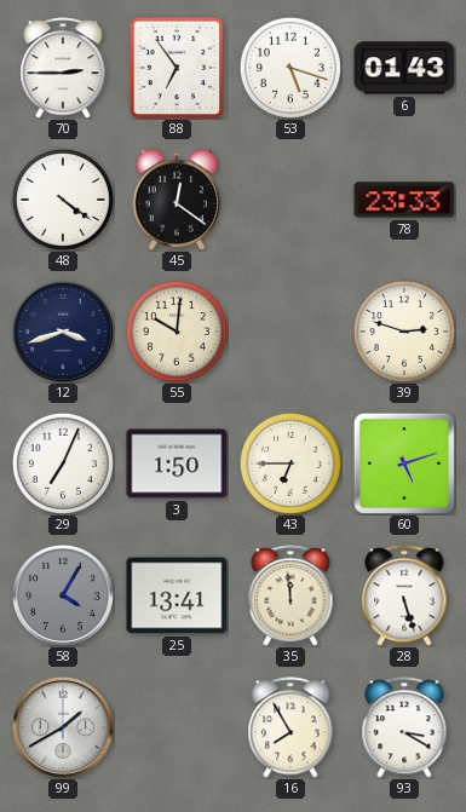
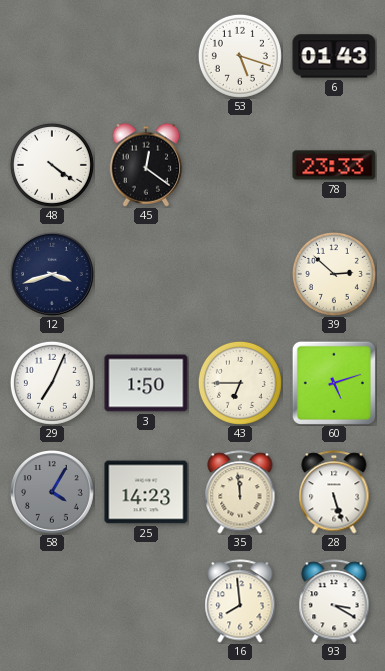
70: 2:45 -> none (63, 68)
88: 6:54 -> none (177, 68)
55: 10:01 -> none (177, 332)
39: 2:48 -> 2:52 (334, 274)
25: 13:41 -> 14:23 (146, 492)
99: 1:40 -> none (64, 729)
16: 7:55 -> 7:59 (240, 601)
